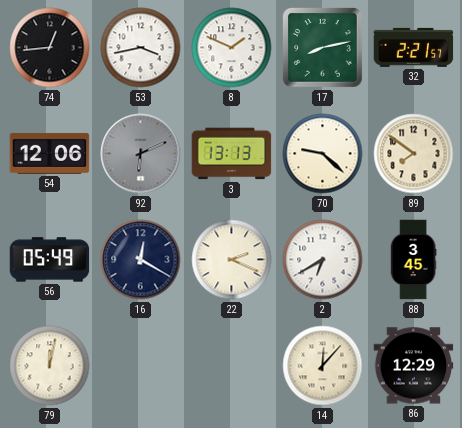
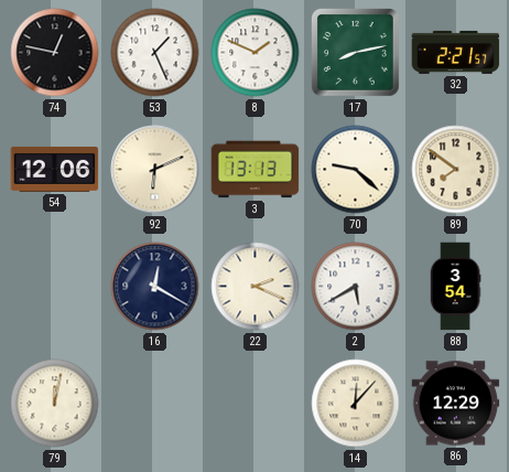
74: 12:44 -> 12:47 (55, 53)
53: 3:43 -> 1:26 (155, 53)
92 dial: grey -> cream (155, 170)
56: 05:49 -> none (50, 260)
2: 6:40 -> 5:40 (356, 287)
88: 3:45 -> 3:54 (455, 287)
